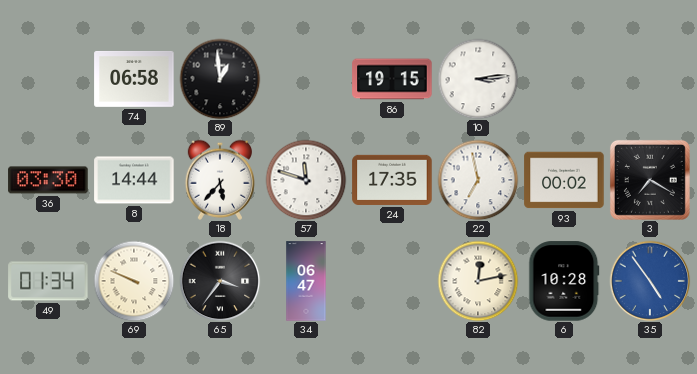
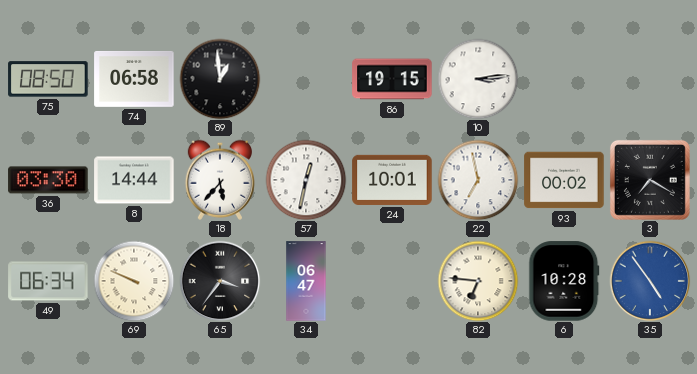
75: none -> 08:50 (48, 79)
57: 11:48 -> 12:32 (306, 180)
24: 17:35 -> 10:01 (392, 180)
49: 01:34 -> 06:34 (48, 281)
82: 12:13 -> 6:46 (478, 281)
